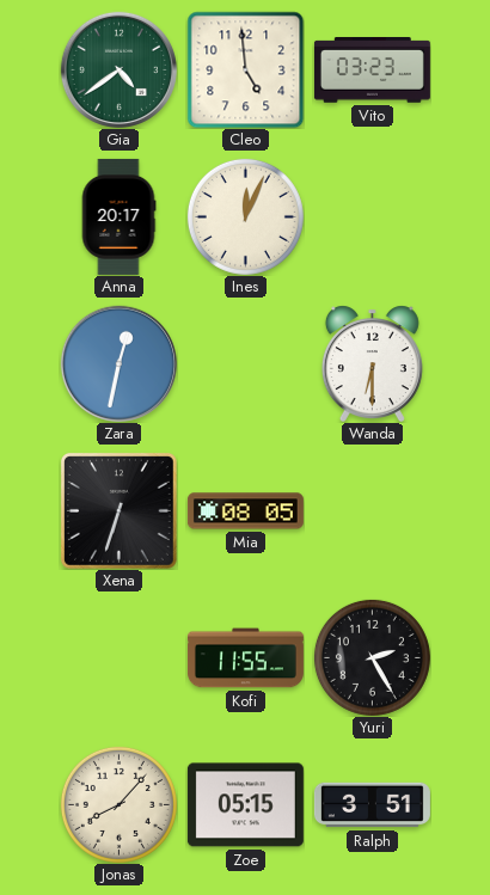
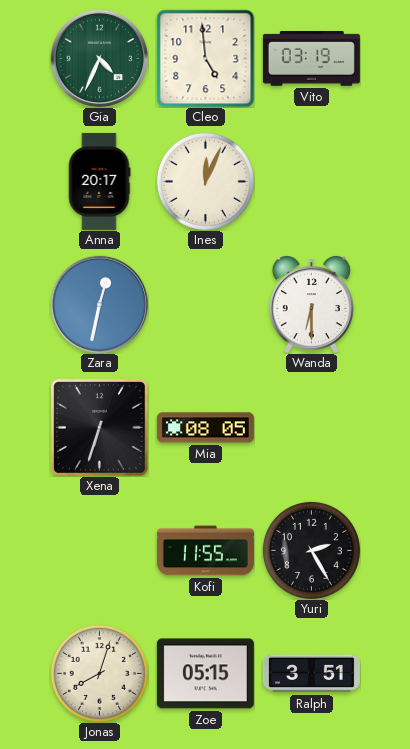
Gia: 4:39 -> 4:34 (99, 58)
Vito: 03:23 -> 03:19 (311, 59)
Jonas: 8:07 -> 8:03 (99, 673)
